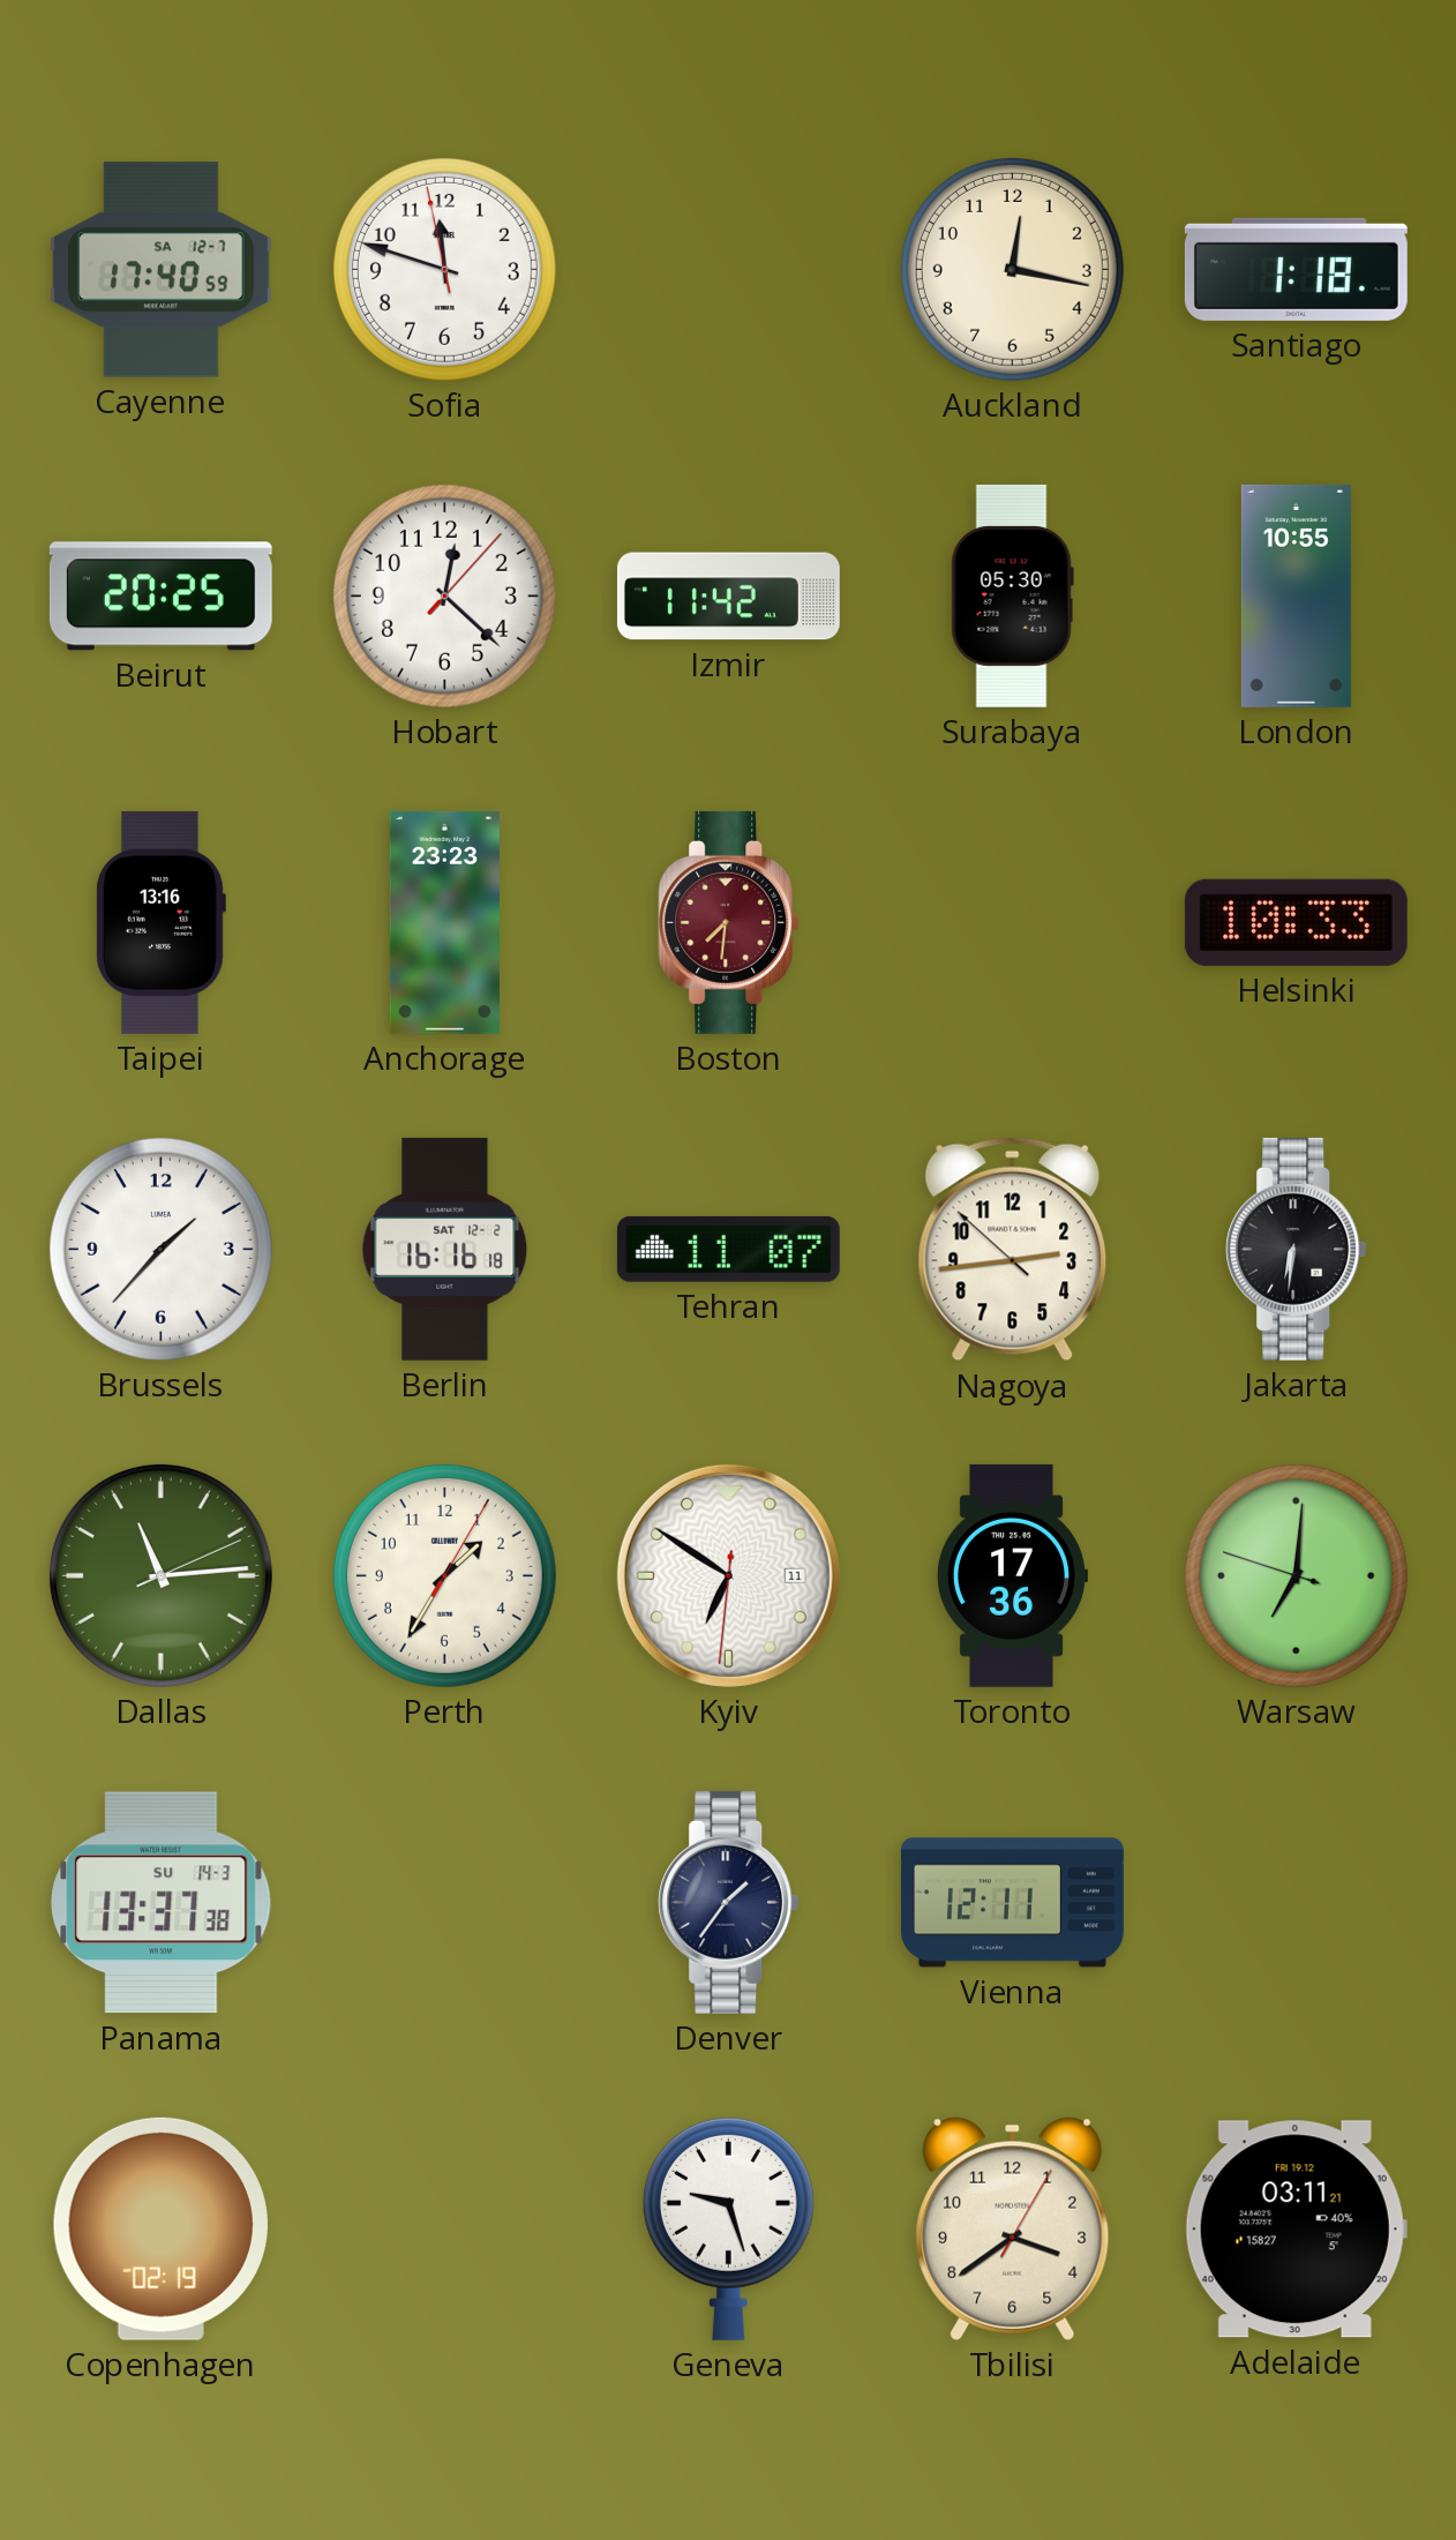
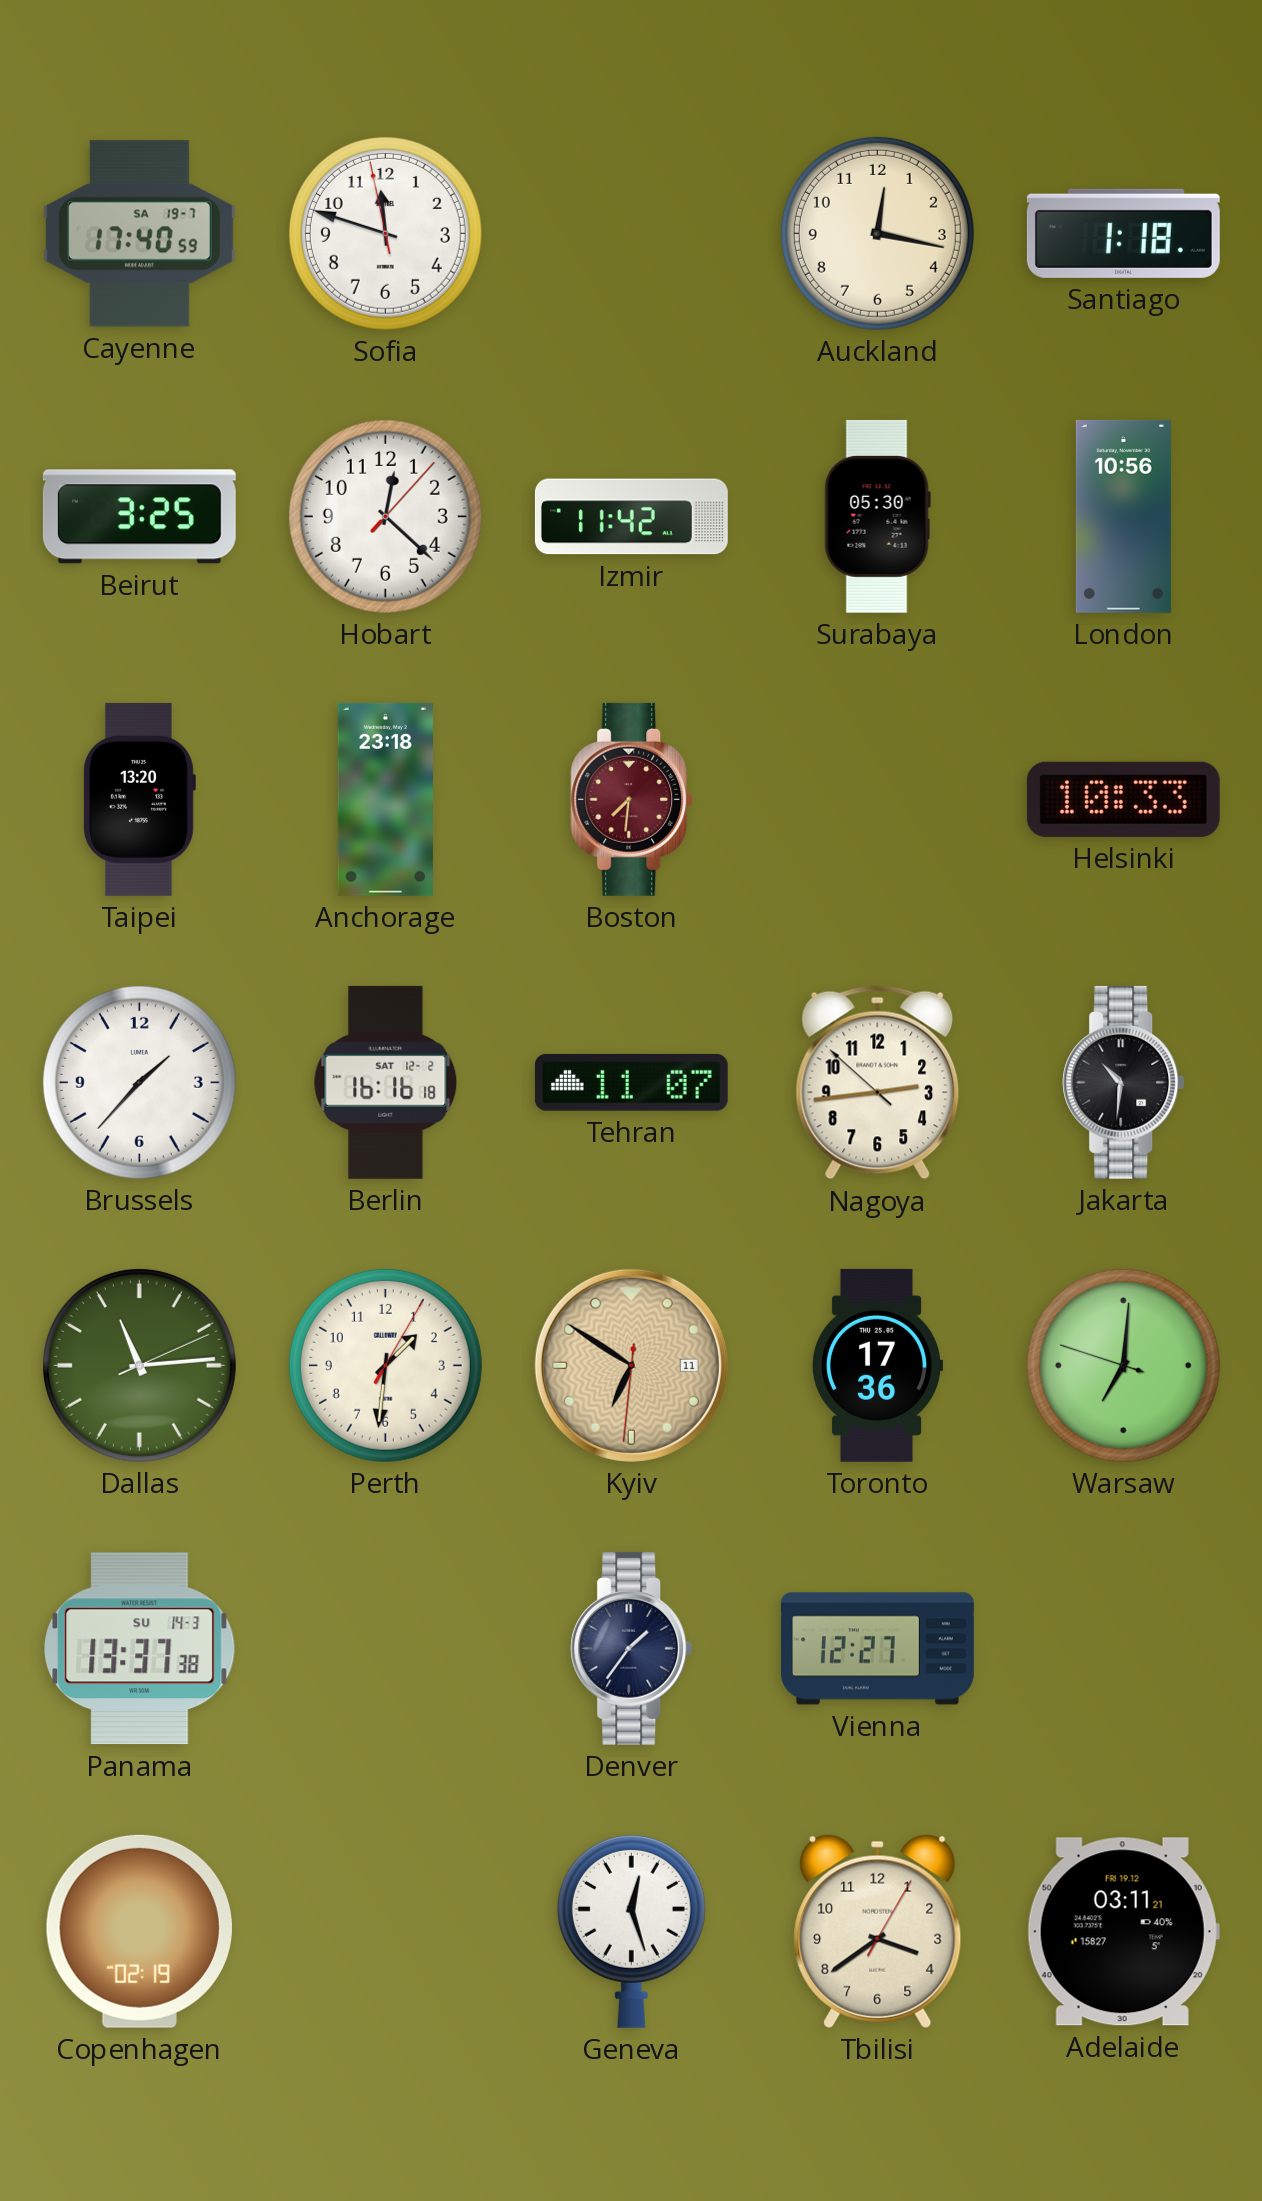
Cayenne date: SA 12-7 -> SA 19-7 (139, 234)
Beirut: 20:25 -> 3:25 (139, 517)
London: 10:55 -> 10:56 (1123, 516)
Taipei: 13:16 -> 13:20 (139, 799)
Anchorage: 23:23 -> 23:18 (385, 799)
Jakarta: 6:31 -> 10:31 (1124, 1082)
Perth: 1:35 -> 1:31 (385, 1365)
Kyiv dial: white -> champagne (631, 1365)
Vienna: 12:11 -> 12:27 (877, 1649)
Geneva: 9:27 -> 12:27 (631, 1931)
